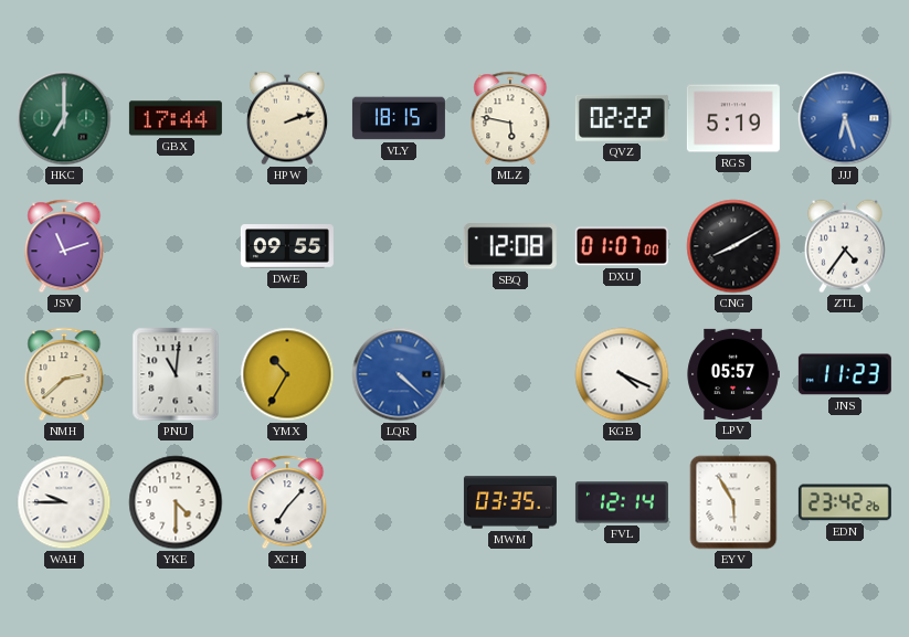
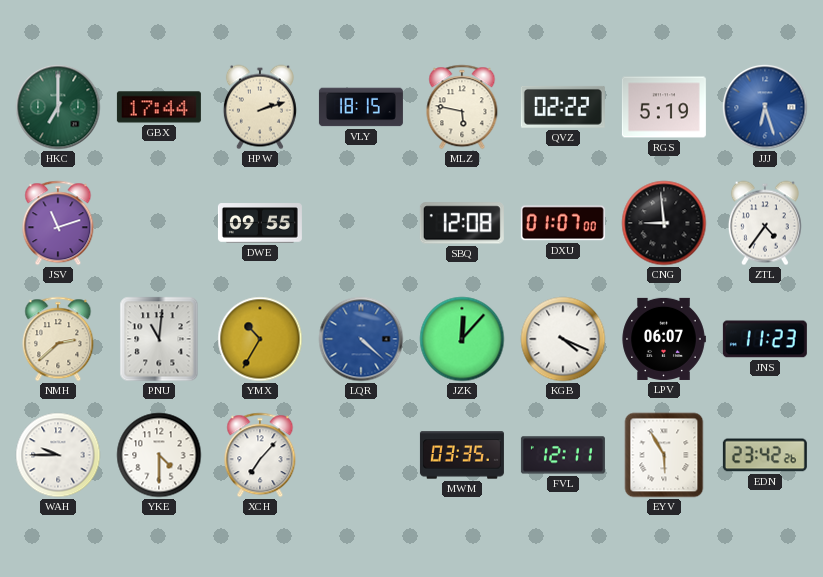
CNG: 8:10 -> 8:59 (664, 223)
JZK: none -> 12:07 (462, 339)
LPV: 05:57 -> 06:07 (664, 339)
FVL: 12:14 -> 12:11 (563, 455)
